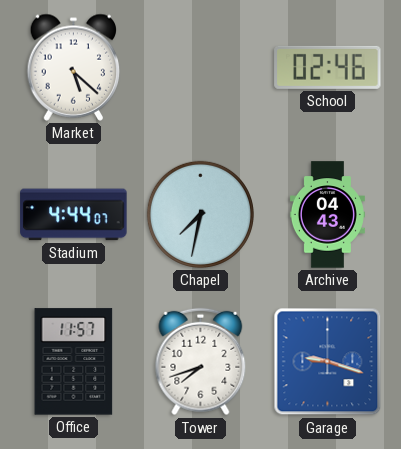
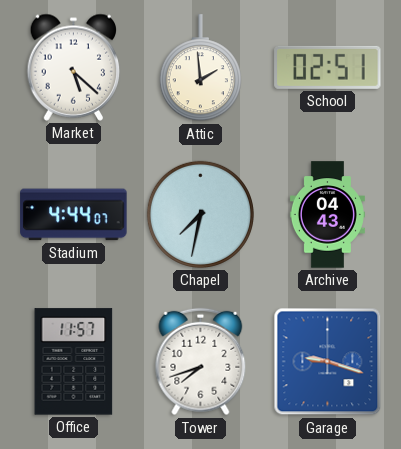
Attic: none -> 1:59 (200, 68)
School: 02:46 -> 02:51 (328, 67)
